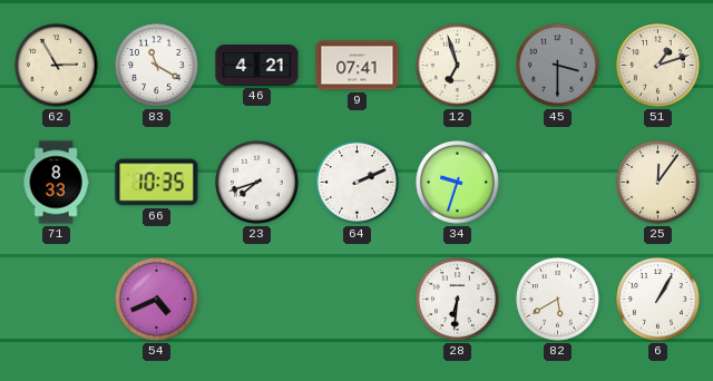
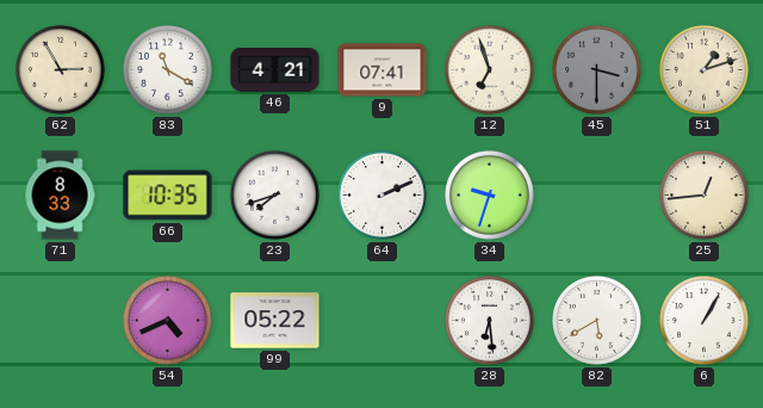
25: 12:06 -> 12:44 (705, 196)
99: none -> 05:22 (275, 321)
28: 6:31 -> 6:29 (490, 321)
